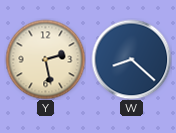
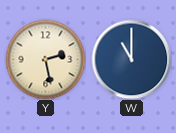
W: 8:22 -> 11:00 (131, 59)
